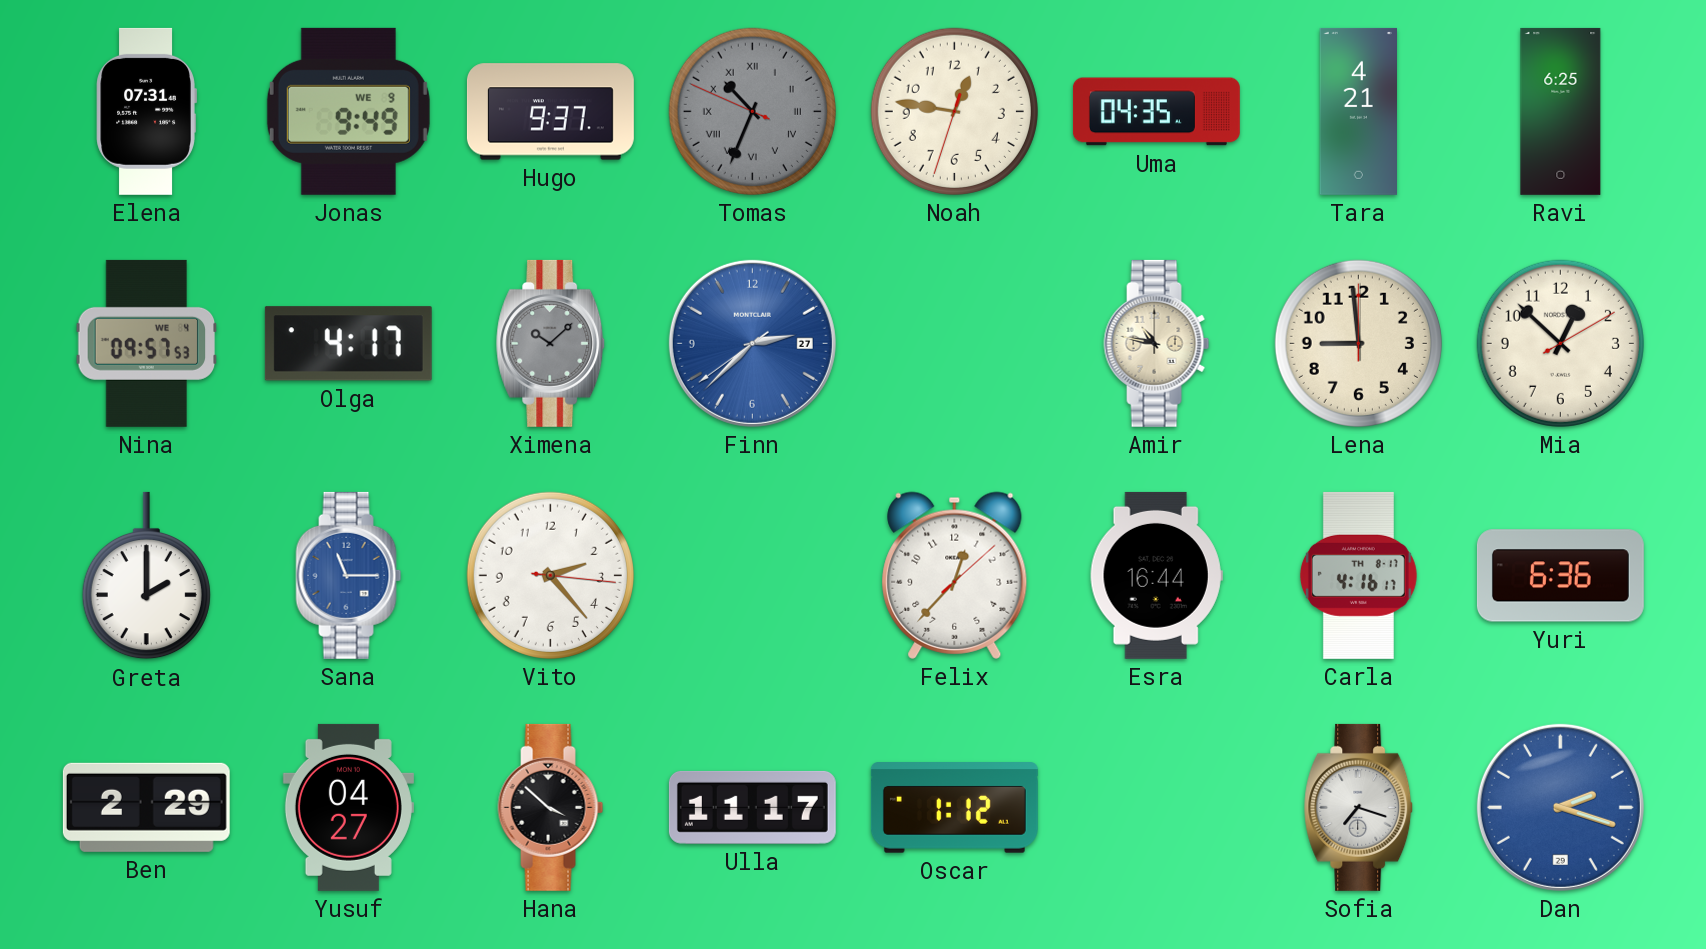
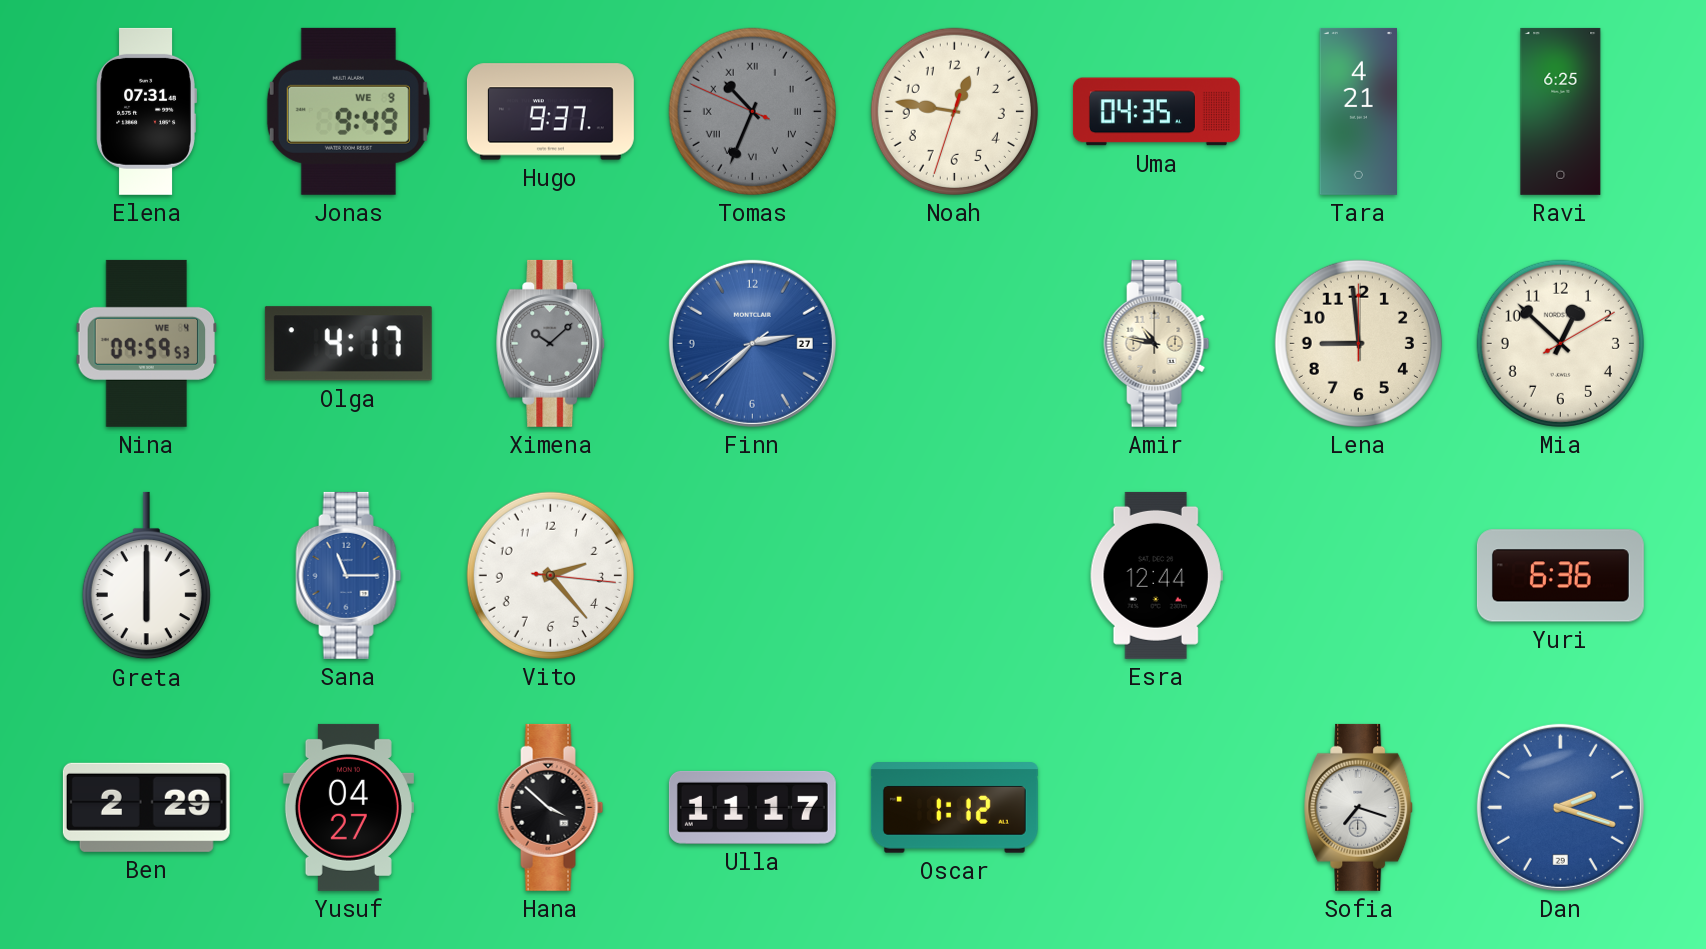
Nina: 09:57 -> 09:59 (147, 343)
Greta: 2:00 -> 6:00 (146, 576)
Felix: 12:37 -> none (955, 575)
Esra: 16:44 -> 12:44 (1156, 575)
Carla: 4:16 -> none (1358, 575)
